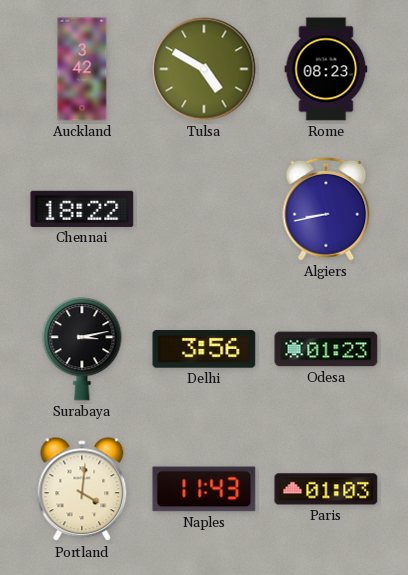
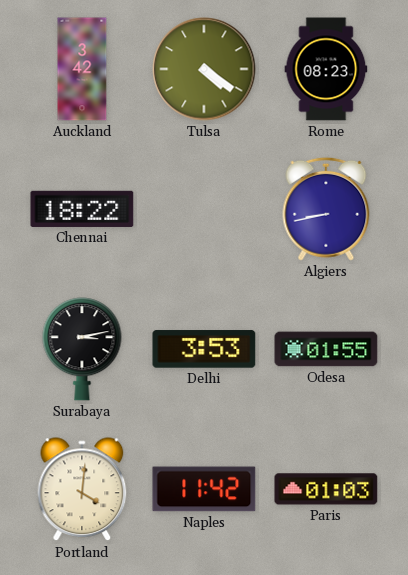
Tulsa: 4:50 -> 4:21 (204, 69)
Delhi: 3:56 -> 3:53 (204, 349)
Odesa: 01:23 -> 01:55 (326, 349)
Naples: 11:43 -> 11:42 (204, 489)
